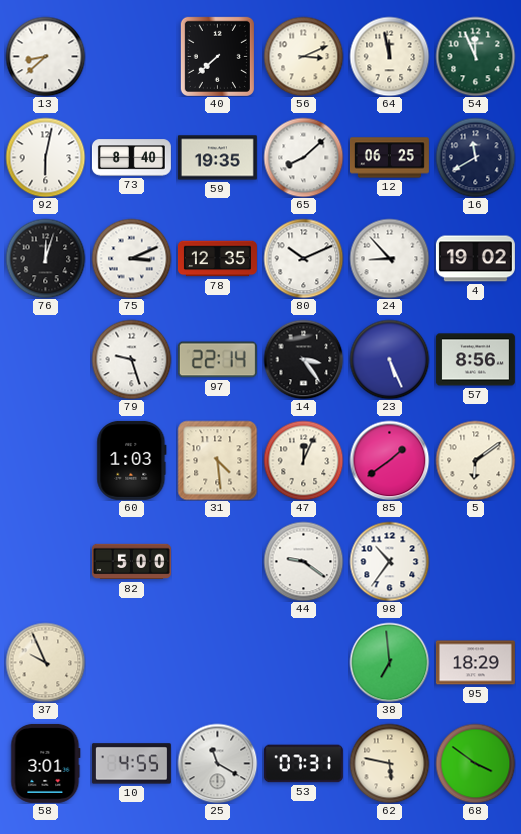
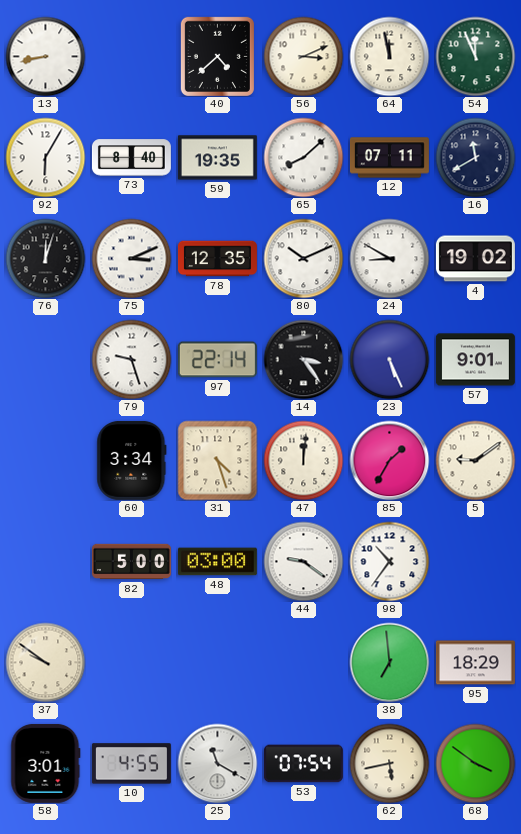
13: 8:38 -> 8:43 (45, 56)
40: 7:38 -> 4:38 (217, 56)
92: 6:02 -> 6:05 (45, 157)
12: 06:25 -> 07:11 (389, 158)
24: 8:53 -> 8:50 (389, 258)
57: 8:56 -> 9:01 (475, 360)
60: 1:03 -> 3:34 (132, 460)
31: 4:29 -> 4:27 (217, 460)
47: 12:04 -> 12:01 (303, 460)
85: 1:39 -> 1:35 (389, 460)
5: 6:09 -> 9:09 (475, 460)
48: none -> 03:00 (217, 562)
37: 9:56 -> 9:51 (45, 662)
53: 07:31 -> 07:54 (303, 764)
62: 5:47 -> 5:43 (389, 763)
